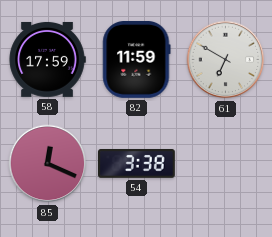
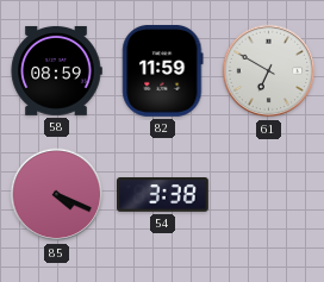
58: 17:59 -> 08:59 (56, 70)
85: 12:19 -> 4:19 (57, 195)
